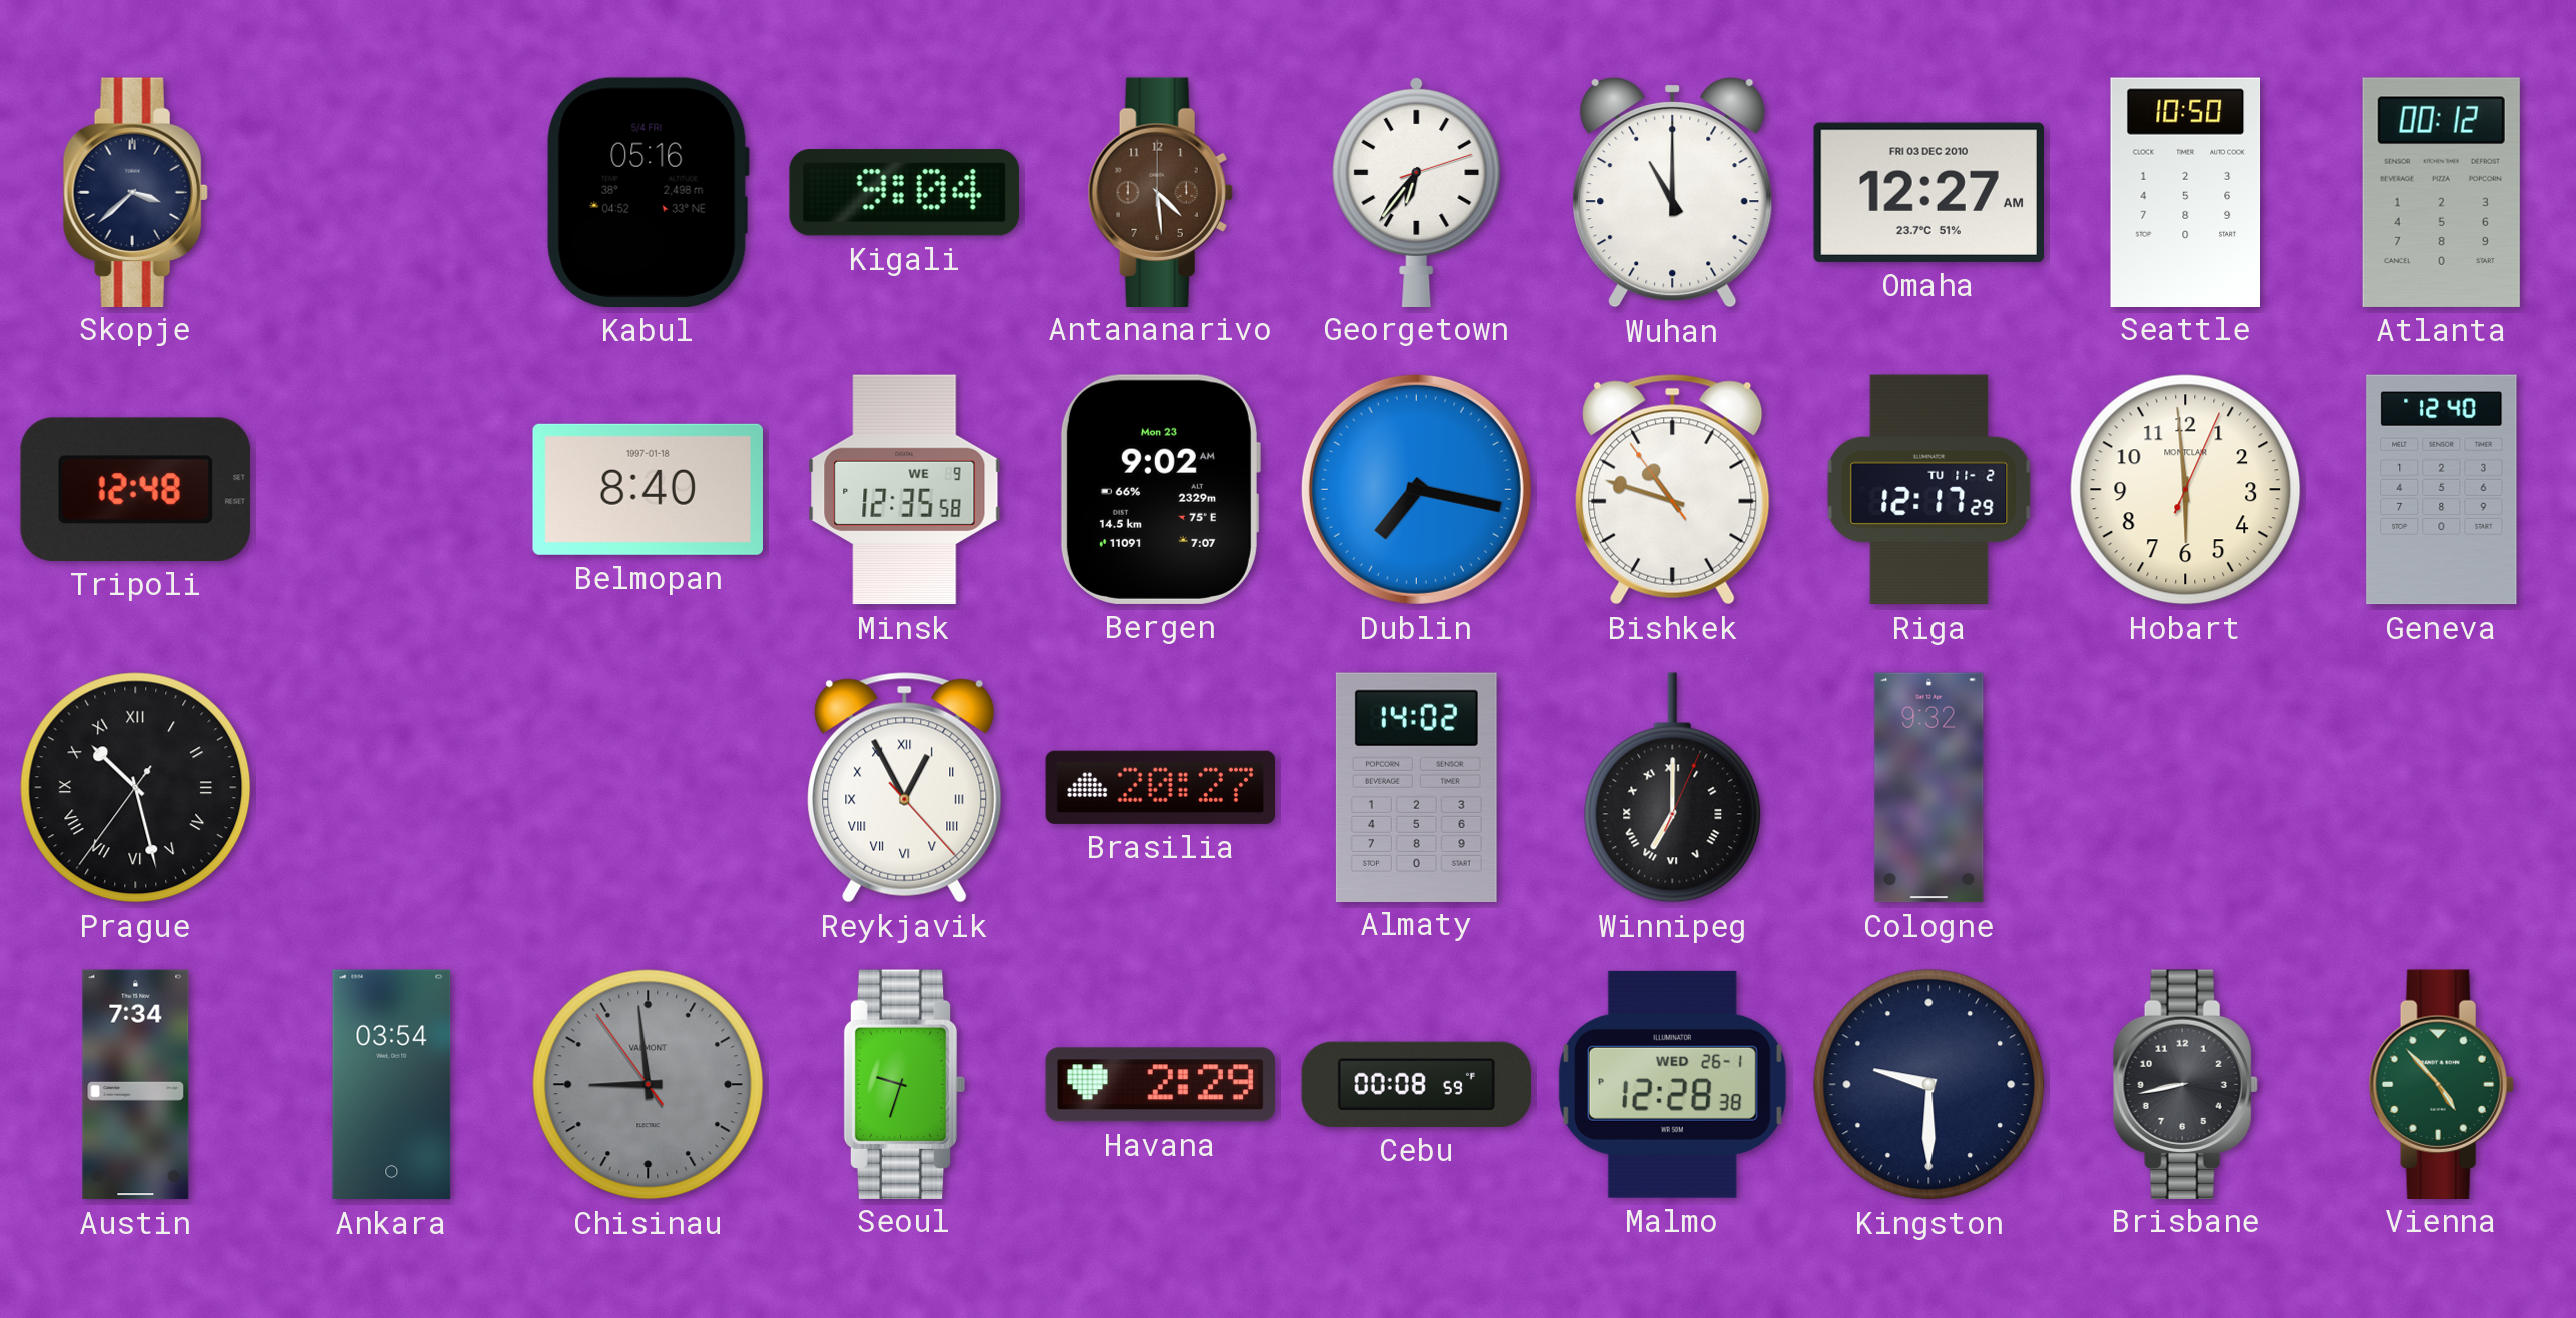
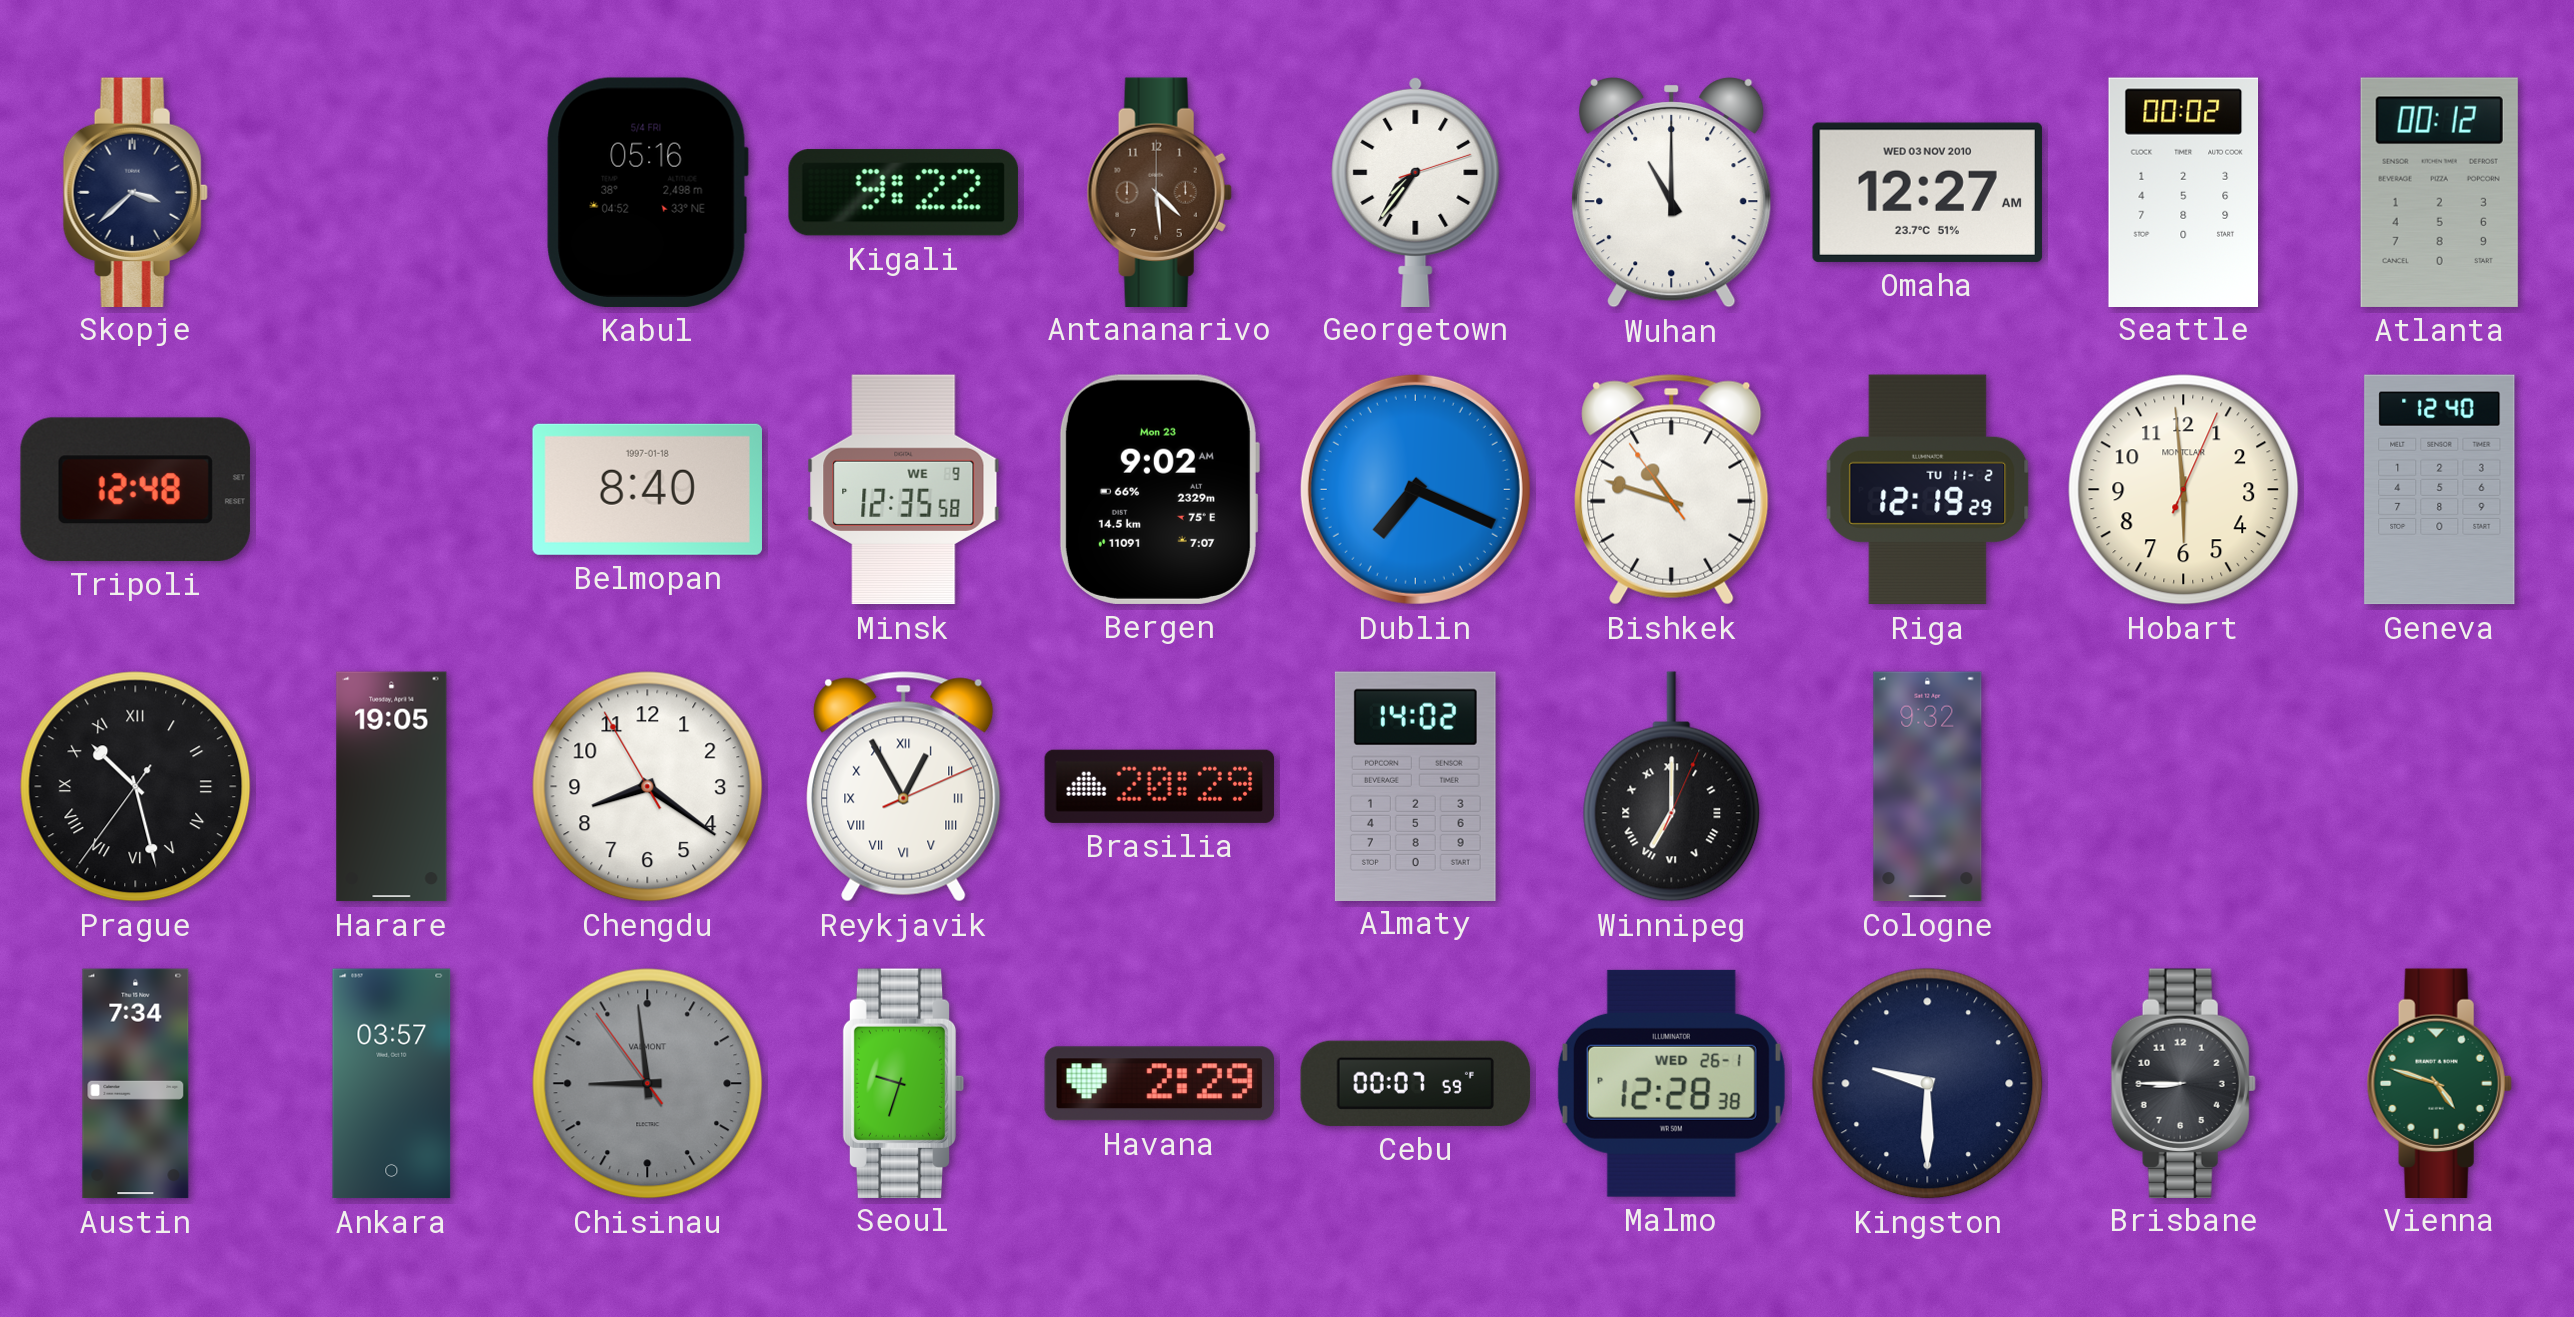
Kigali: 9:04 -> 9:22 (903, 193)
Georgetown: 6:36 -> 7:36 (1416, 191)
Omaha date: FRI 03 DEC 2010 -> WED 03 NOV 2010 (1927, 192)
Seattle: 10:50 -> 00:02 (2183, 192)
Dublin: 7:17 -> 7:19 (1415, 489)
Riga: 12:17 -> 12:19 (1928, 490)
Harare: none -> 19:05 (392, 787)
Chengdu: none -> 8:20 (648, 787)
Reykjavik: 12:55:23 -> 12:55:11 (904, 787)
Brasilia: 20:27 -> 20:29 (1160, 786)
Ankara: 03:54 -> 03:57 (392, 1084)
Cebu: 00:08 -> 00:07 (1416, 1083)
Brisbane: 8:43 -> 8:45 (2183, 1083)
Vienna: 4:53 -> 4:48 (2439, 1083)
